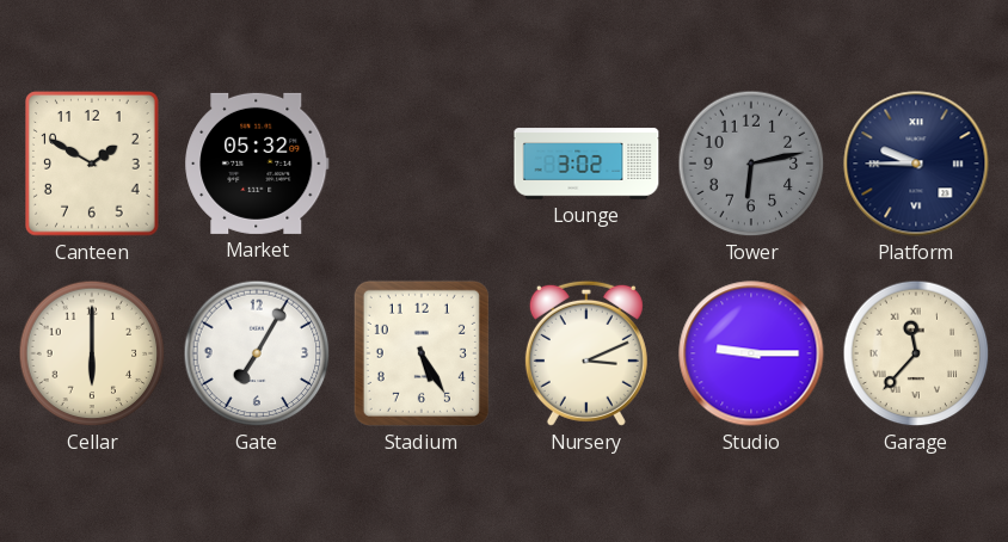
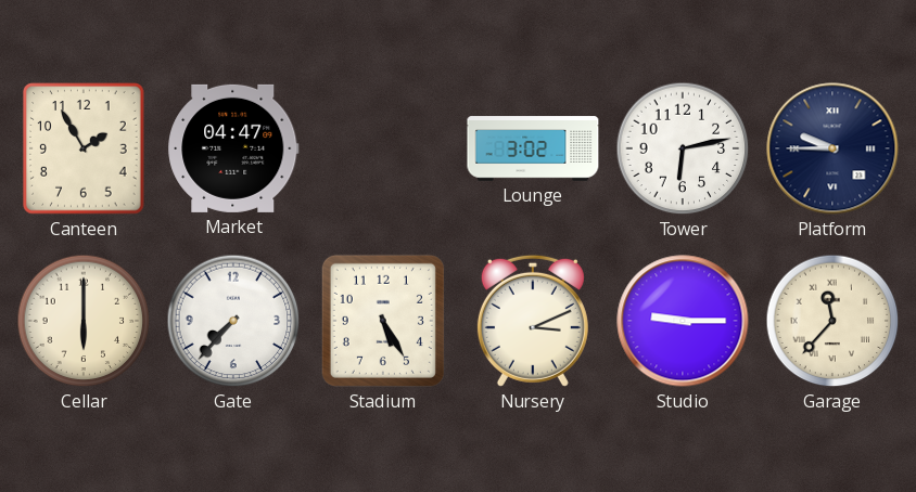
Canteen: 1:50 -> 1:55 (84, 148)
Market: 05:32 -> 04:47 (233, 148)
Tower dial: grey -> white (683, 148)
Gate: 7:05 -> 7:37 (233, 321)
